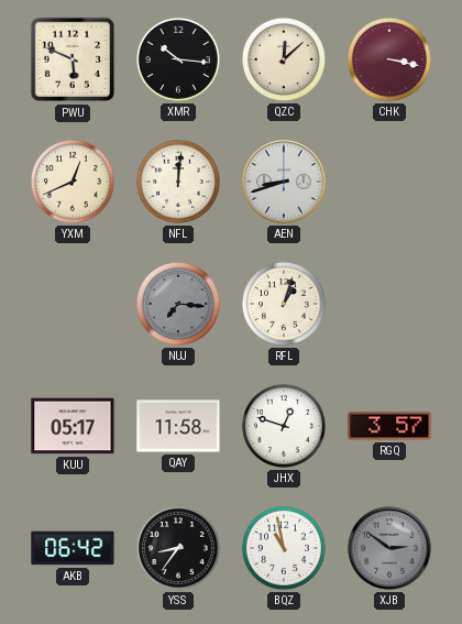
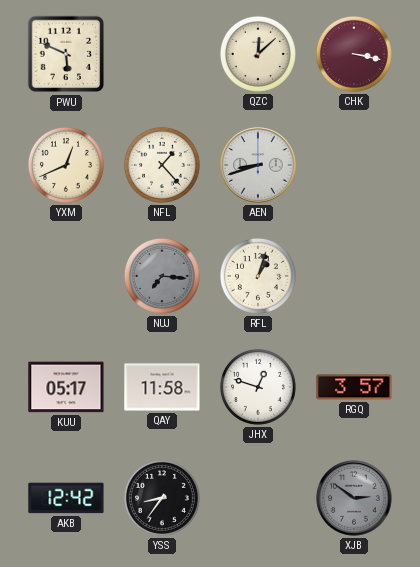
XMR: 10:16 -> none (178, 59)
NFL: 12:01 -> 1:23 (162, 165)
AKB: 06:42 -> 12:42 (66, 498)
BQZ: 10:58 -> none (284, 548)
